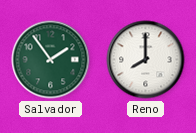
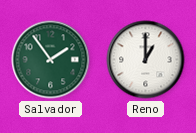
Reno: 8:00 -> 1:00 (146, 60)
